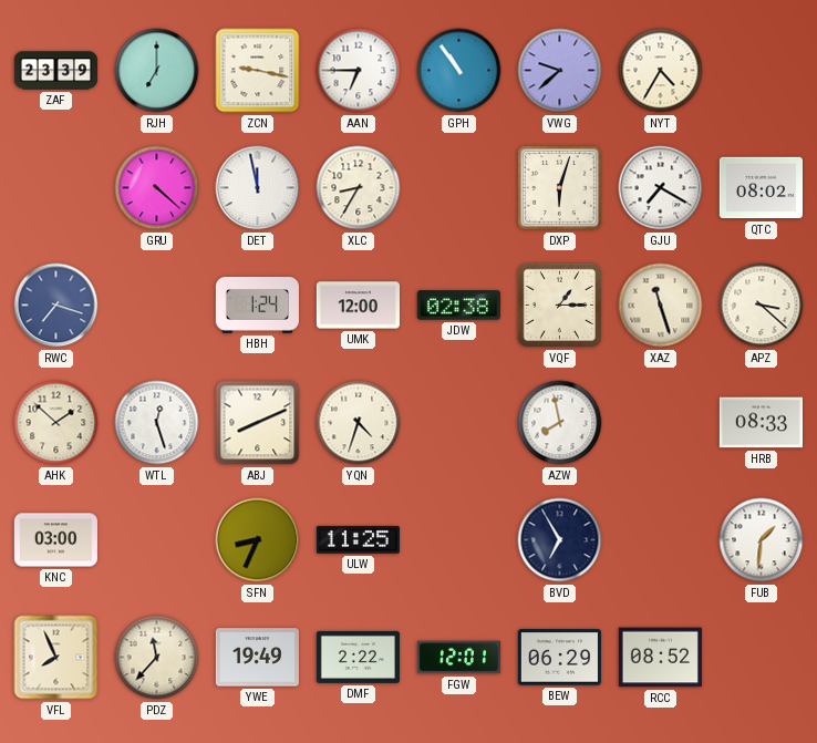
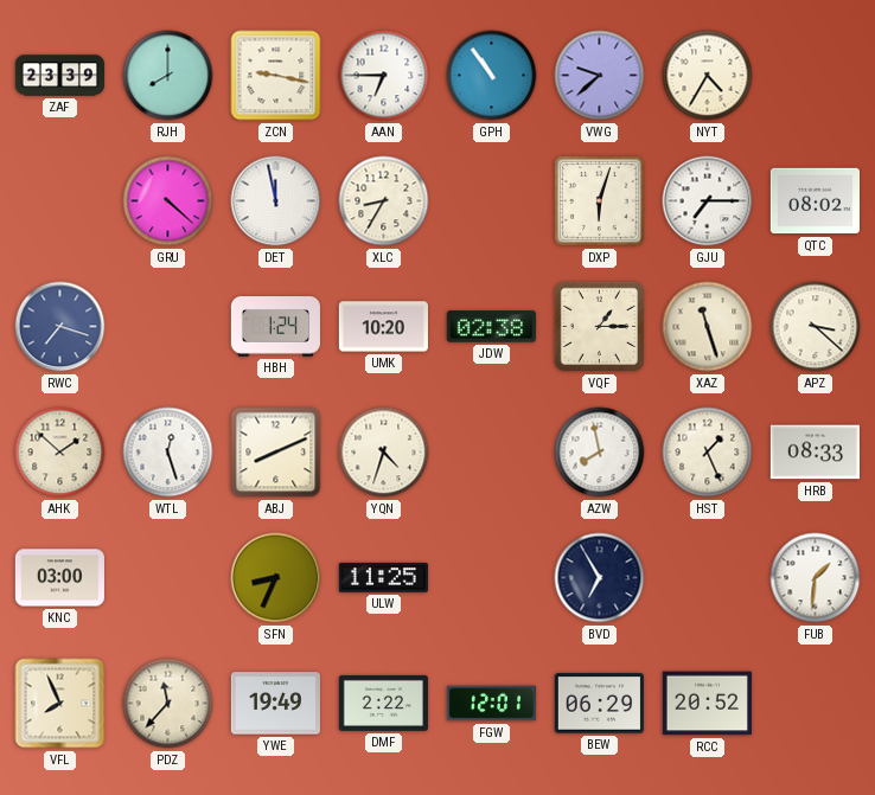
RJH: 7:00 -> 8:00 (168, 76)
GJU: 7:20 -> 7:15 (708, 201)
UMK: 12:00 -> 10:20 (383, 327)
HST: none -> 1:26 (708, 453)
RCC: 08:52 -> 20:52 (707, 704)
